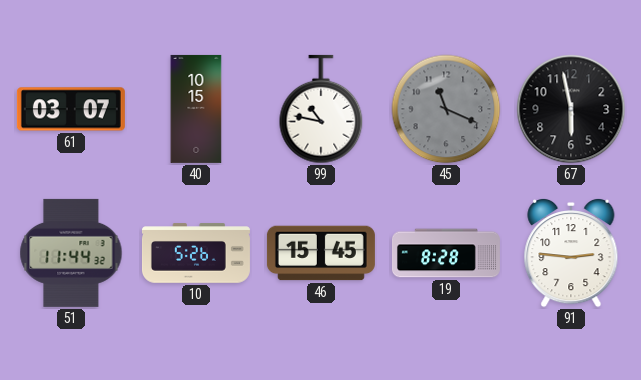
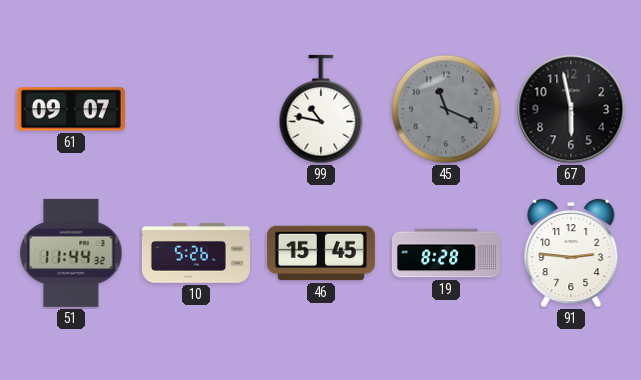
61: 03:07 -> 09:07 (71, 109)
40: 10:15 -> none (196, 109)
